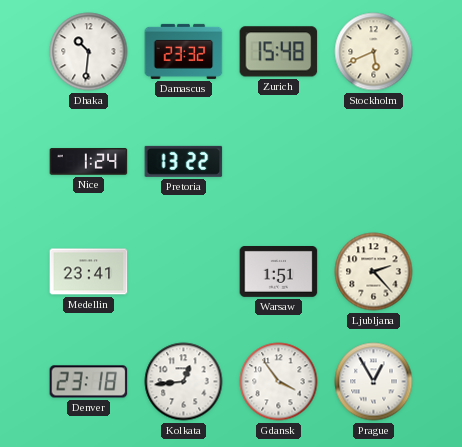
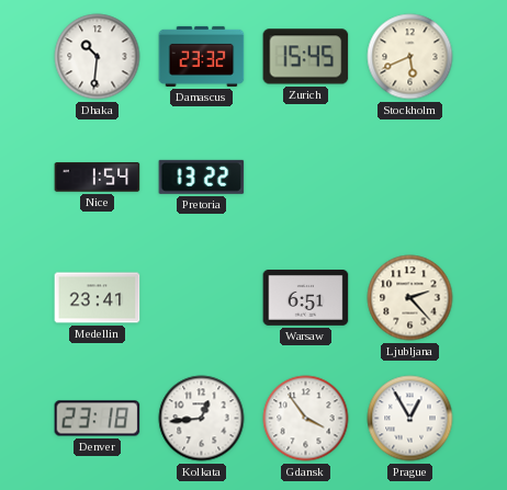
Zurich: 15:48 -> 15:45 (306, 57)
Nice: 1:24 -> 1:54 (98, 178)
Warsaw: 1:51 -> 6:51 (306, 298)
